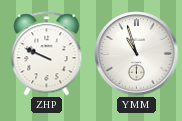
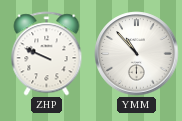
YMM: 10:57 -> 10:53 (137, 54)
